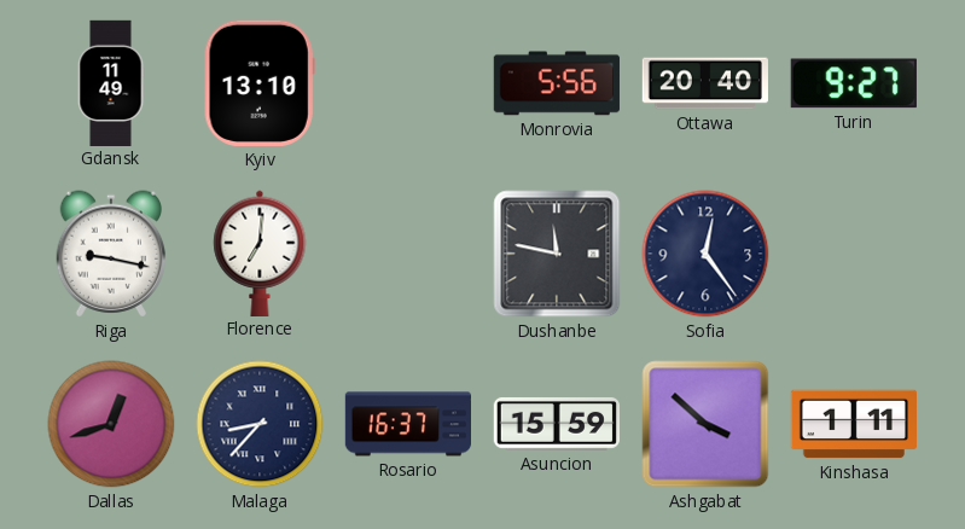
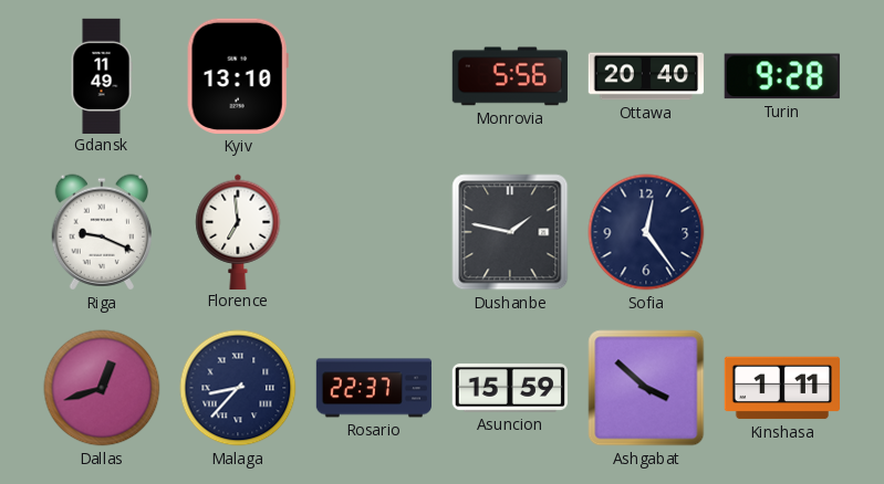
Turin: 9:27 -> 9:28 (782, 76)
Riga: 9:17 -> 9:19 (102, 232)
Florence: 7:01 -> 6:59 (238, 231)
Dushanbe: 11:47 -> 1:47 (510, 232)
Rosario: 16:37 -> 22:37 (373, 388)
